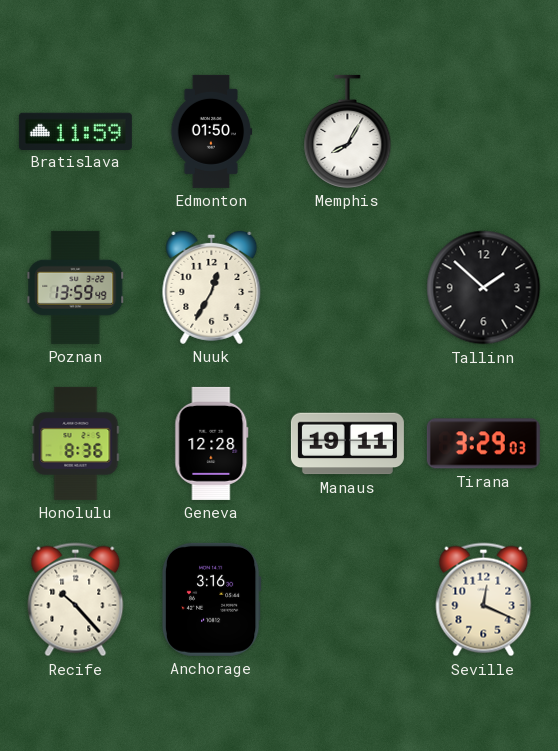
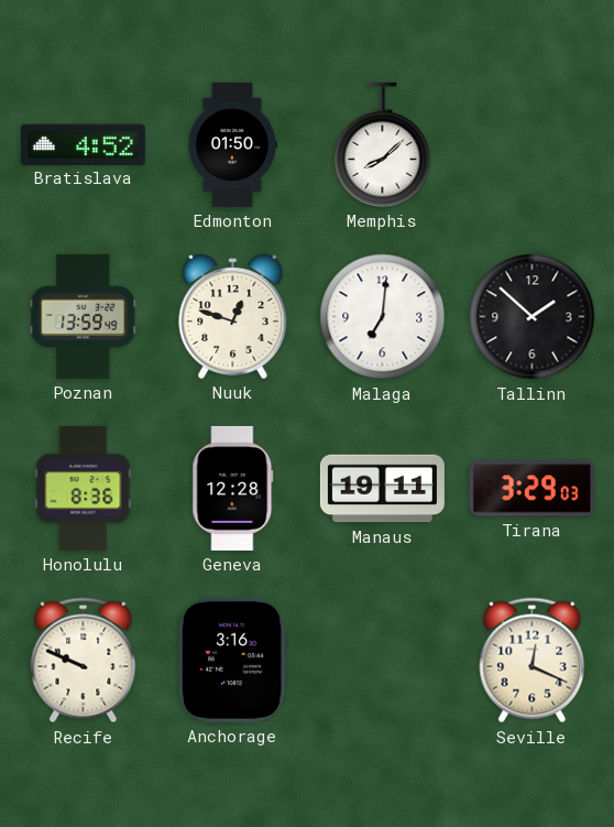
Bratislava: 11:59 -> 4:52 (83, 144)
Memphis: 8:05 -> 8:08 (383, 144)
Nuuk: 12:35 -> 12:48 (233, 316)
Malaga: none -> 7:01 (383, 317)
Recife: 10:23 -> 9:49 (84, 661)
